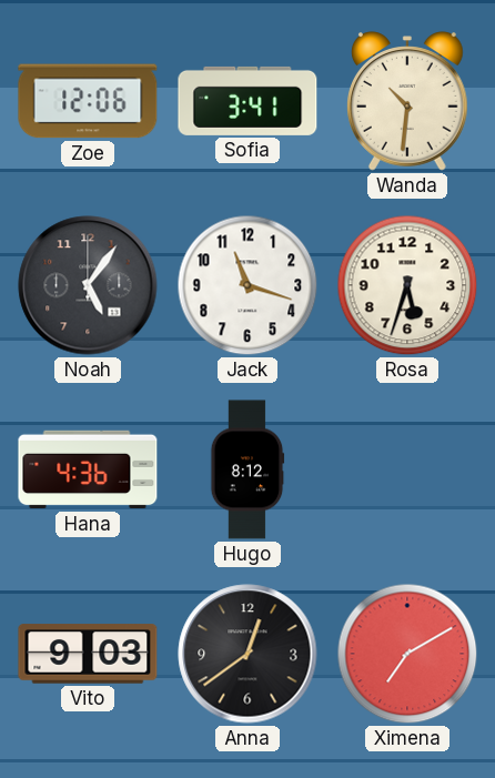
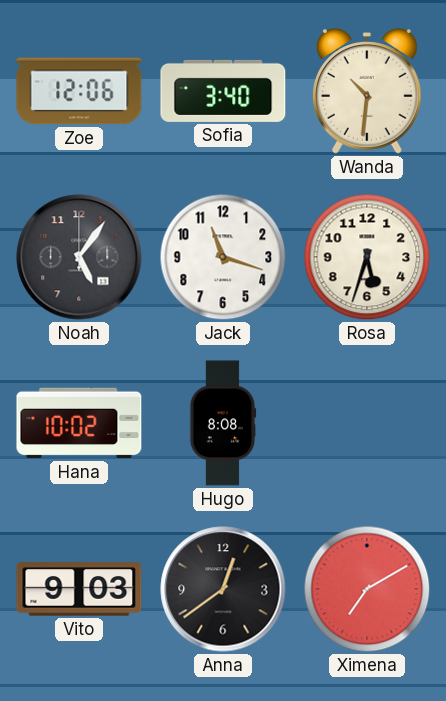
Sofia: 3:41 -> 3:40 (223, 91)
Hana: 4:36 -> 10:02 (79, 423)
Hugo: 8:12 -> 8:08 (223, 423)
